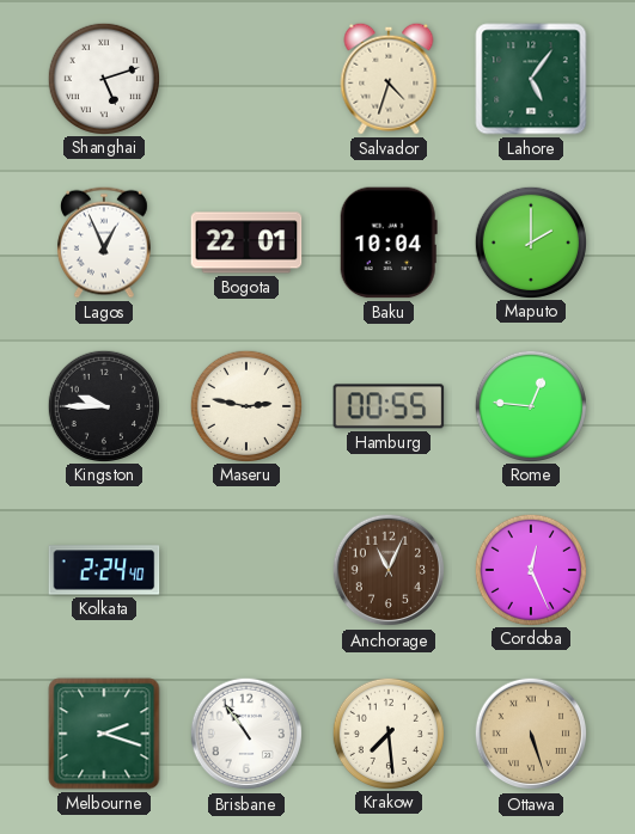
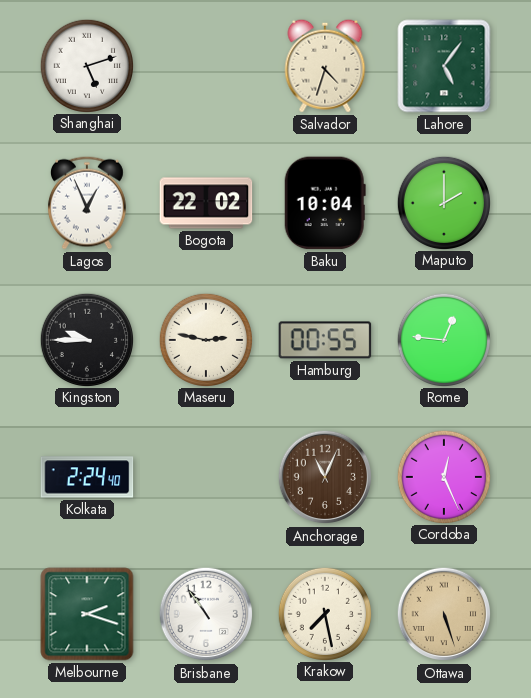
Bogota: 22:01 -> 22:02 (206, 203)
Krakow: 7:29 -> 7:28 (324, 613)
